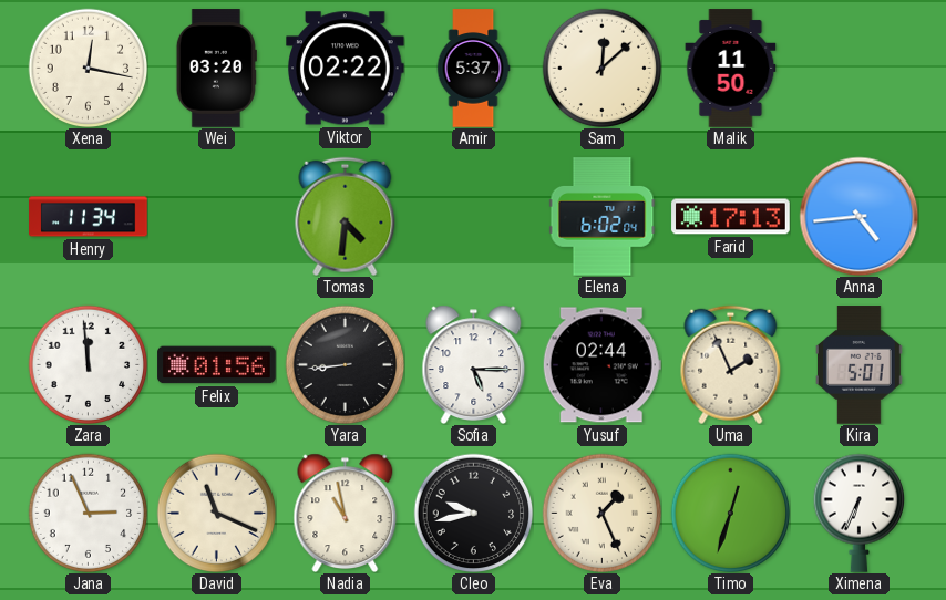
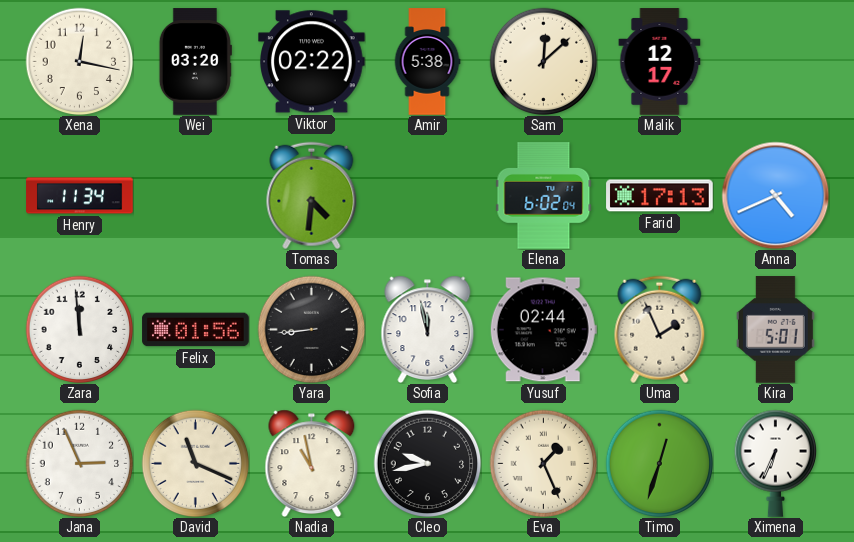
Amir: 5:37 -> 5:38 (427, 62)
Malik: 11:50 -> 12:17 (660, 62)
Anna: 4:44 -> 4:41 (775, 195)
Sofia: 5:15 -> 11:58 (428, 329)
